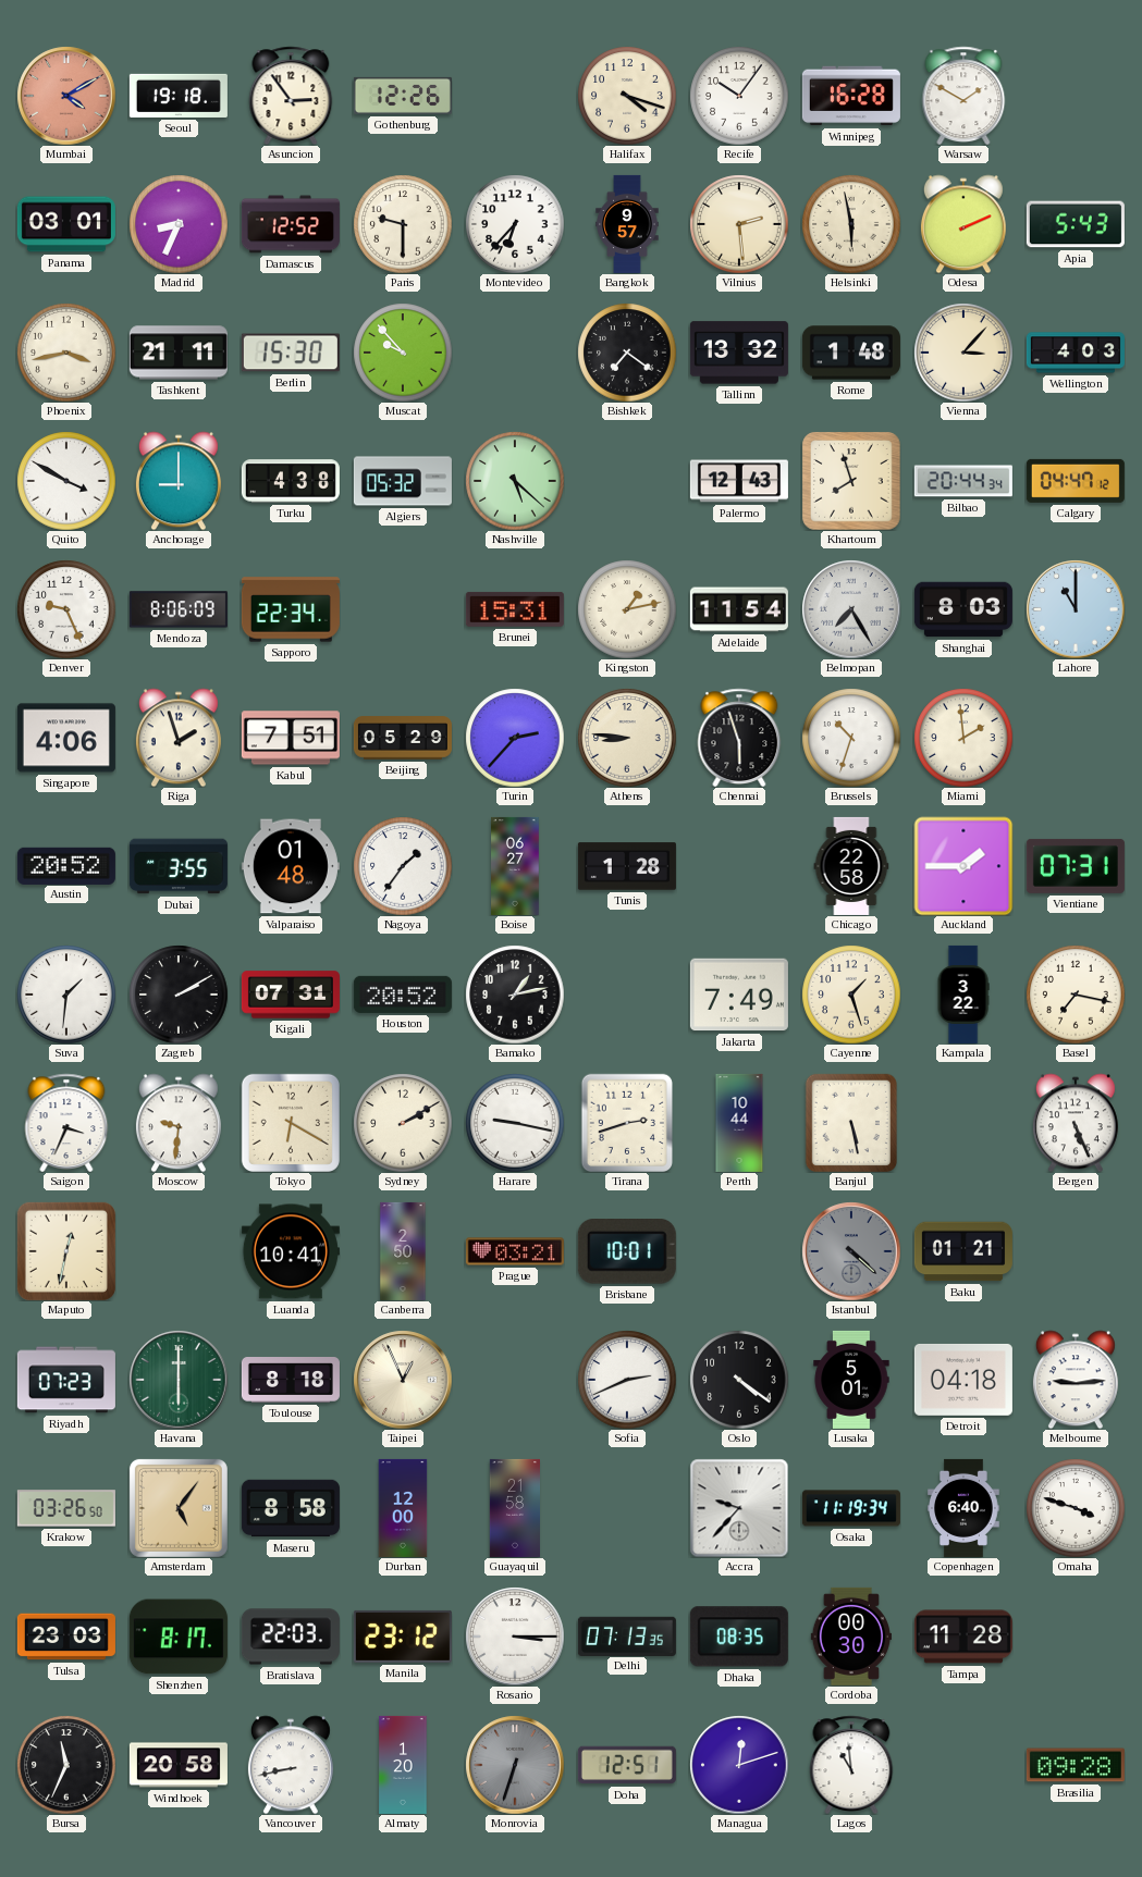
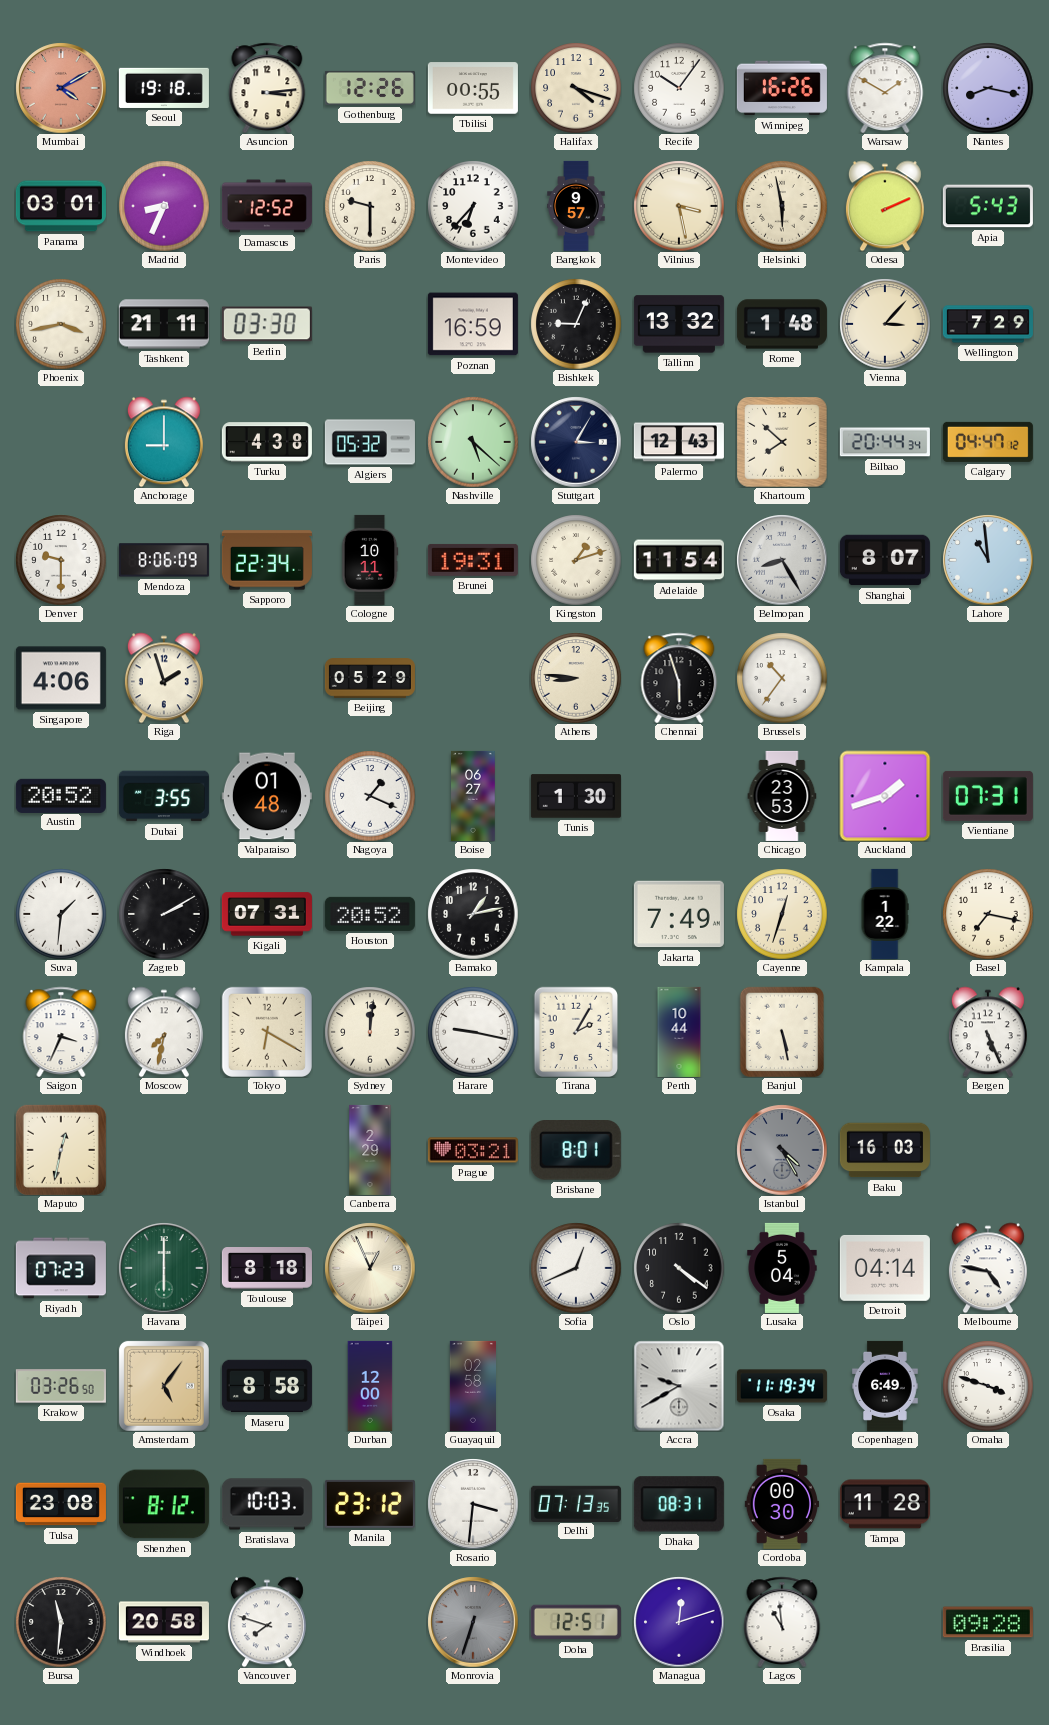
Asuncion: 2:54 -> 3:14 (267, 87)
Tbilisi: none -> 00:55 (473, 88)
Winnipeg: 16:28 -> 16:26 (782, 88)
Nantes: none -> 8:17 (988, 88)
Vilnius: 2:29 -> 3:28 (679, 206)
Berlin: 15:30 -> 03:30 (267, 324)
Muscat: 9:53 -> none (403, 353)
Poznan: none -> 16:59 (473, 324)
Bishkek: 7:21 -> 9:04 (576, 324)
Wellington: 4:03 -> 7:29 (988, 324)
Quito: 3:50 -> none (66, 481)
Stuttgart: none -> 3:05 (576, 442)
Khartoum: 7:57 -> 7:52 (782, 442)
Denver: 9:26 -> 9:30 (61, 560)
Cologne: none -> 10:11 (370, 560)
Brunei: 15:31 -> 19:31 (473, 560)
Kingston: 1:13 -> 1:12 (576, 560)
Belmopan: 7:25 -> 8:25 (782, 560)
Shanghai: 8:03 -> 8:07 (885, 560)
Lahore: 11:00 -> 10:59 (988, 560)
Kabul: 7:51 -> none (291, 738)
Turin: 2:37 -> none (515, 738)
Brussels: 10:33 -> 10:36 (782, 678)
Miami: 1:59 -> none (963, 738)
Nagoya: 1:36 -> 1:19 (370, 796)
Tunis: 1:28 -> 1:30 (576, 796)
Chicago: 22:58 -> 23:53 (782, 796)
Auckland: 1:45 -> 1:42 (885, 796)
Cayenne: 1:27 -> 12:33 (782, 914)
Kampala: 3:22 -> 1:22 (885, 914)
Moscow: 9:31 -> 7:32 (164, 1032)
Sydney: 2:10 -> 12:01 (370, 1032)
Tirana: 2:42 -> 2:05 (575, 1031)
Luanda: 10:41 -> none (291, 1251)
Canberra: 2:50 -> 2:29 (370, 1150)
Brisbane: 10:01 -> 8:01 (576, 1151)
Istanbul: 4:22 -> 4:25 (782, 1150)
Baku: 01:21 -> 16:03 (885, 1150)
Sofia: 2:41 -> 12:41 (576, 1268)
Lusaka: 5:01 -> 5:04 (782, 1268)
Detroit: 04:18 -> 04:14 (885, 1268)
Melbourne: 9:14 -> 4:47 (988, 1268)
Guayaquil: 21:58 -> 02:58 (472, 1386)
Accra: 9:37 -> 9:40 (679, 1386)
Copenhagen: 6:40 -> 6:49 (885, 1386)
Tulsa: 23:03 -> 23:08 (61, 1504)
Shenzhen: 8:17 -> 8:12 (164, 1504)
Bratislava: 22:03 -> 10:03 (267, 1504)
Rosario: 3:15 -> 3:31 (473, 1504)
Dhaka: 08:35 -> 08:31 (679, 1504)
Bursa: 11:34 -> 11:31 (61, 1622)
Vancouver: 8:43 -> 7:48 (267, 1622)
Almaty: 1:20 -> none (403, 1765)
